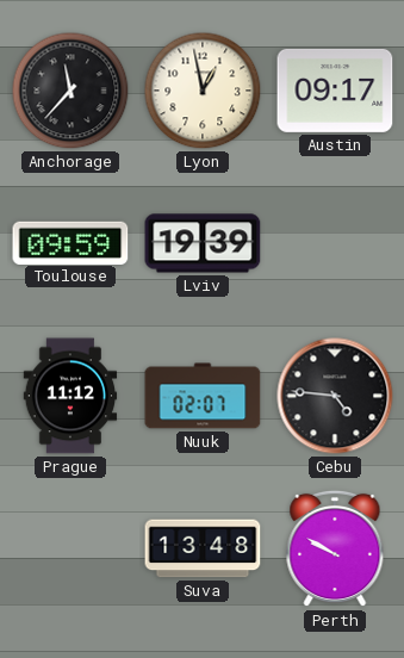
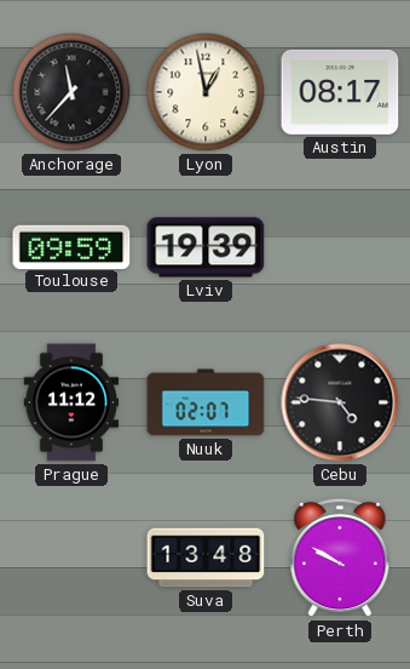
Austin: 09:17 -> 08:17 (340, 92)
